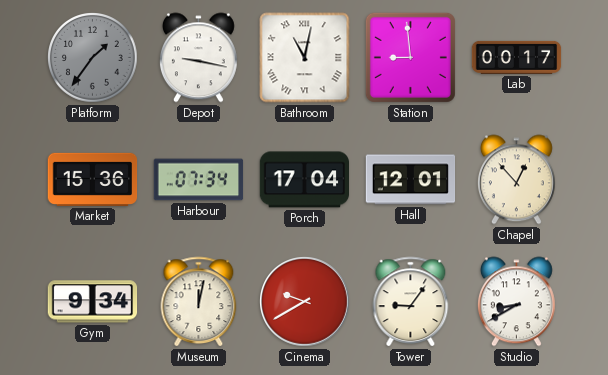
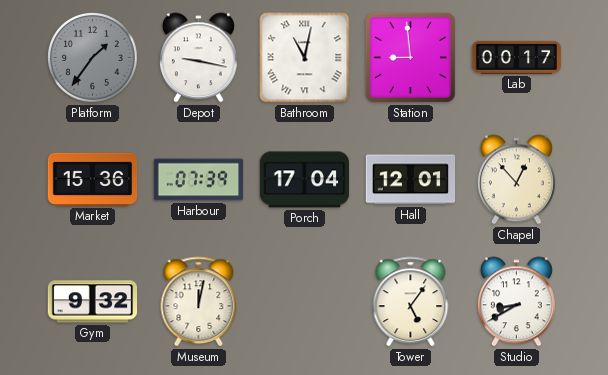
Harbour: 07:34 -> 07:39 (199, 180)
Gym: 9:34 -> 9:32 (93, 302)
Cinema: 9:40 -> none (305, 302)
Tower: 9:06 -> 5:06 (411, 302)
